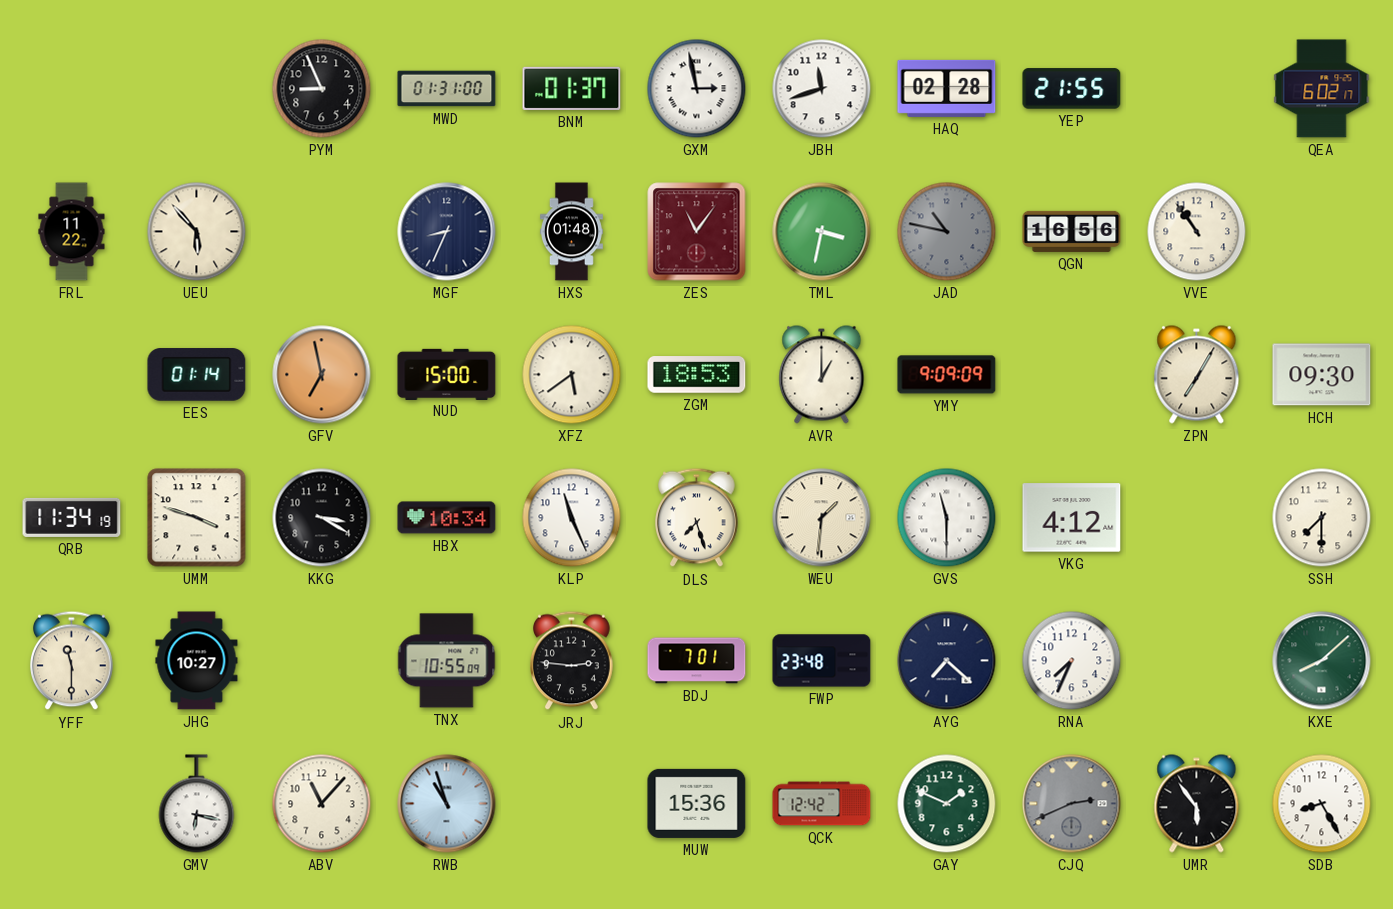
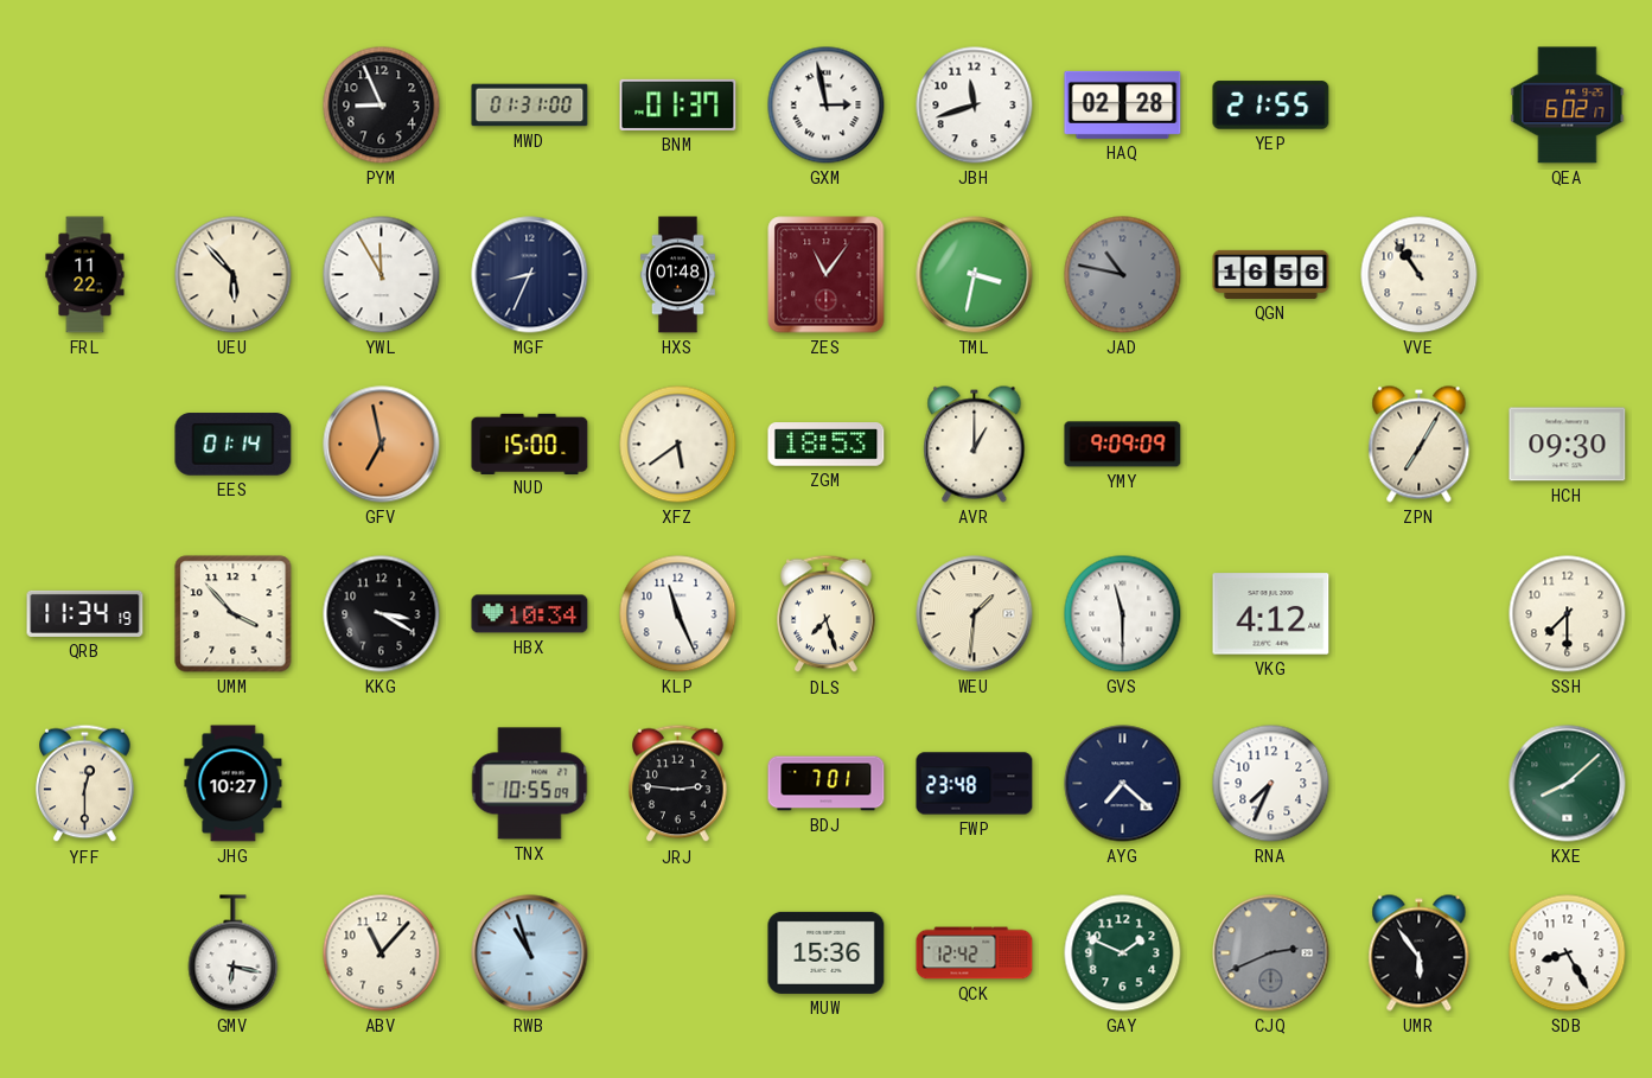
YWL: none -> 11:55 (382, 275)
UMM: 3:48 -> 3:53 (234, 614)
YFF: 11:30 -> 12:30 (85, 784)
